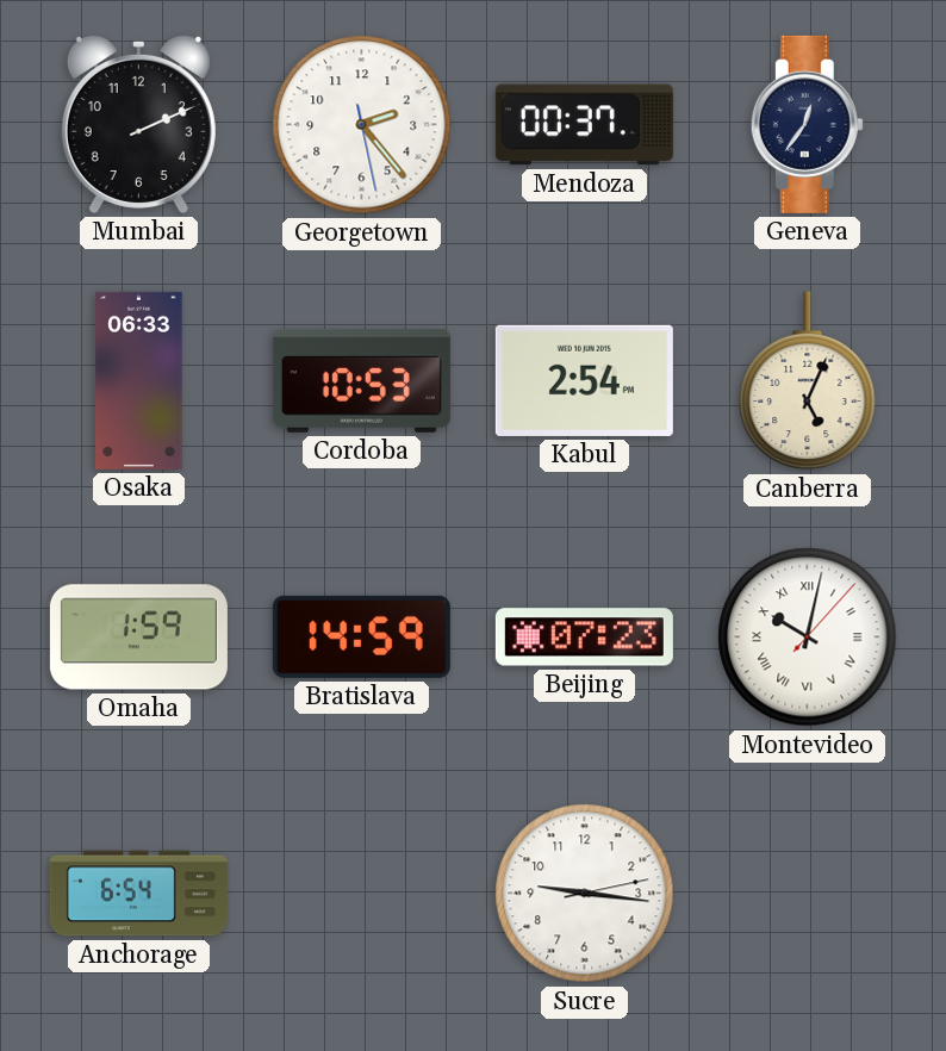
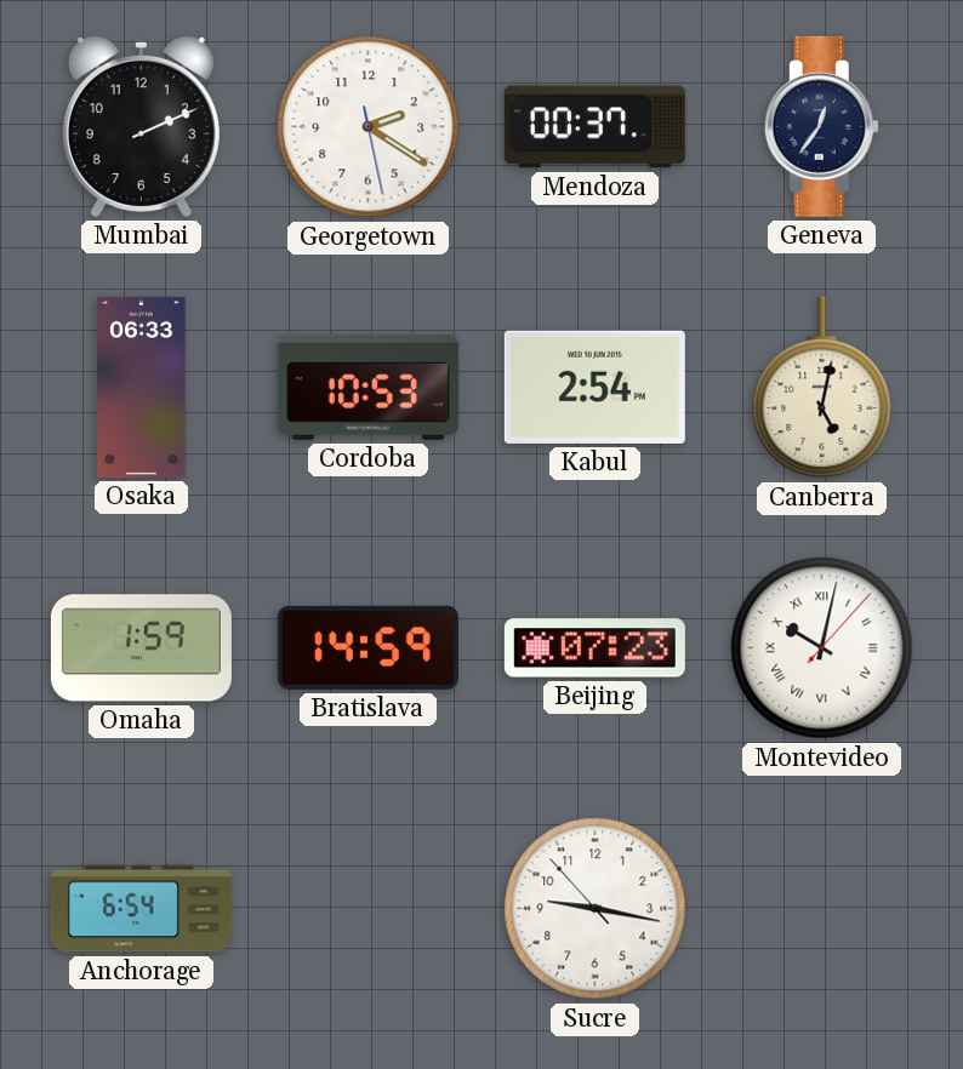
Georgetown: 2:23 -> 2:20 (369, 127)
Canberra: 5:04 -> 5:02 (822, 388)
Sucre: 9:16:13 -> 9:16:53 (596, 909)
